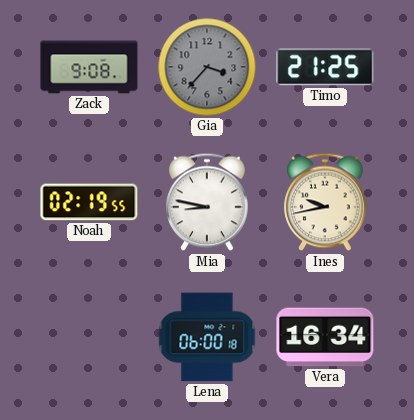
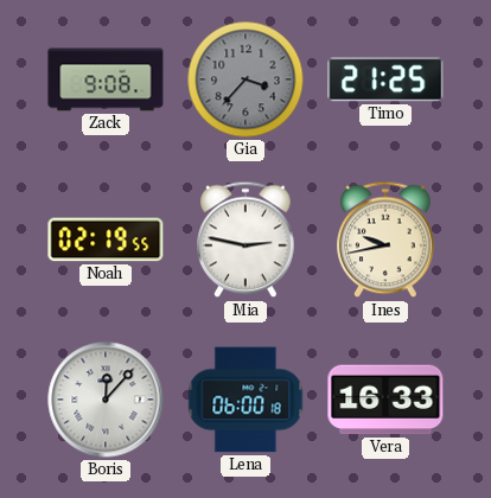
Mia: 8:47 -> 2:47 (245, 240)
Boris: none -> 12:07 (106, 400)
Vera: 16:34 -> 16:33 (385, 400)
